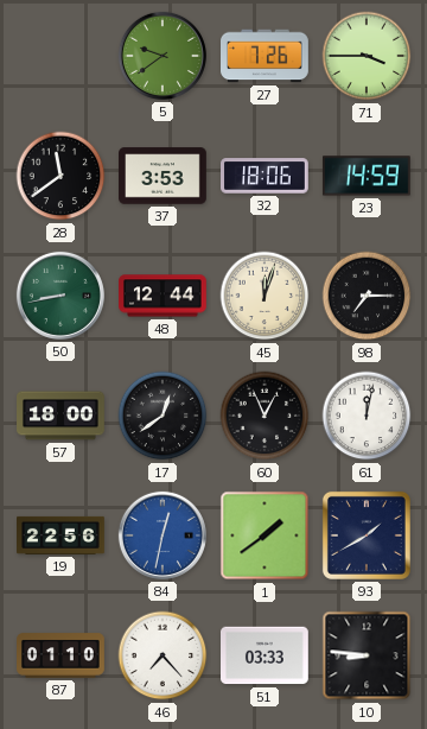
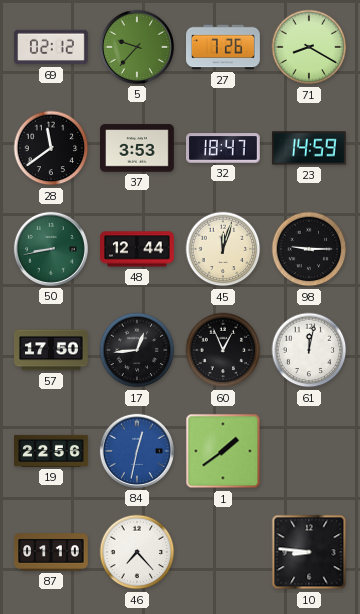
69: none -> 02:12 (52, 47)
5: 9:39 -> 9:37 (137, 47)
71: 3:45 -> 8:20 (309, 47)
32: 18:06 -> 18:47 (224, 148)
98: 7:15 -> 9:15 (309, 249)
57: 18:00 -> 17:50 (51, 350)
17: 12:39 -> 12:44 (137, 350)
93: 1:40 -> none (367, 535)
51: 03:33 -> none (266, 655)
